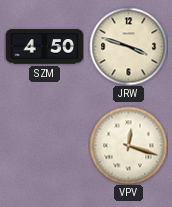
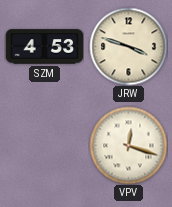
SZM: 4:50 -> 4:53 (44, 47)
